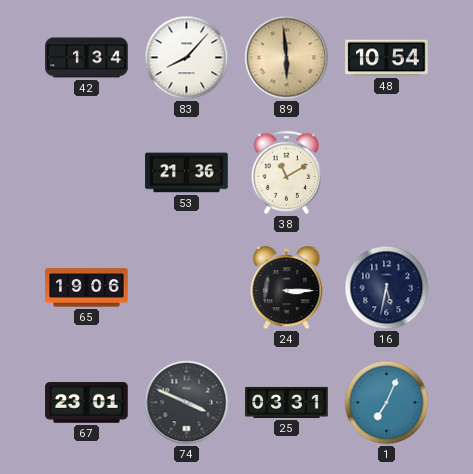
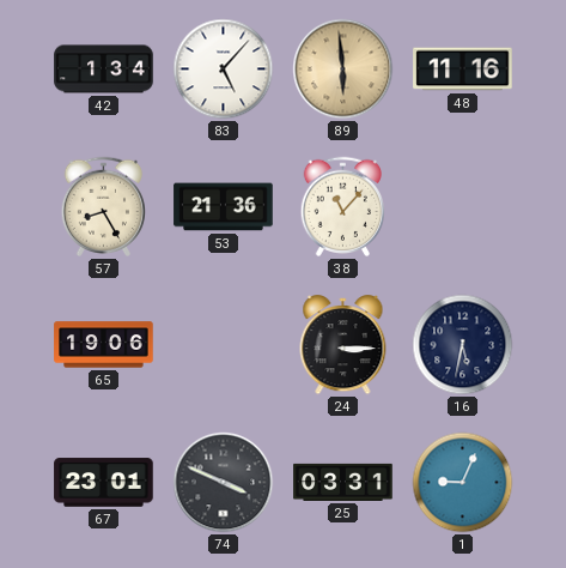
83: 8:07 -> 5:07 (224, 70)
48: 10:54 -> 11:16 (463, 70)
57: none -> 8:25 (103, 206)
38: 11:10 -> 11:07 (342, 206)
1: 7:04 -> 9:04 (463, 483)
